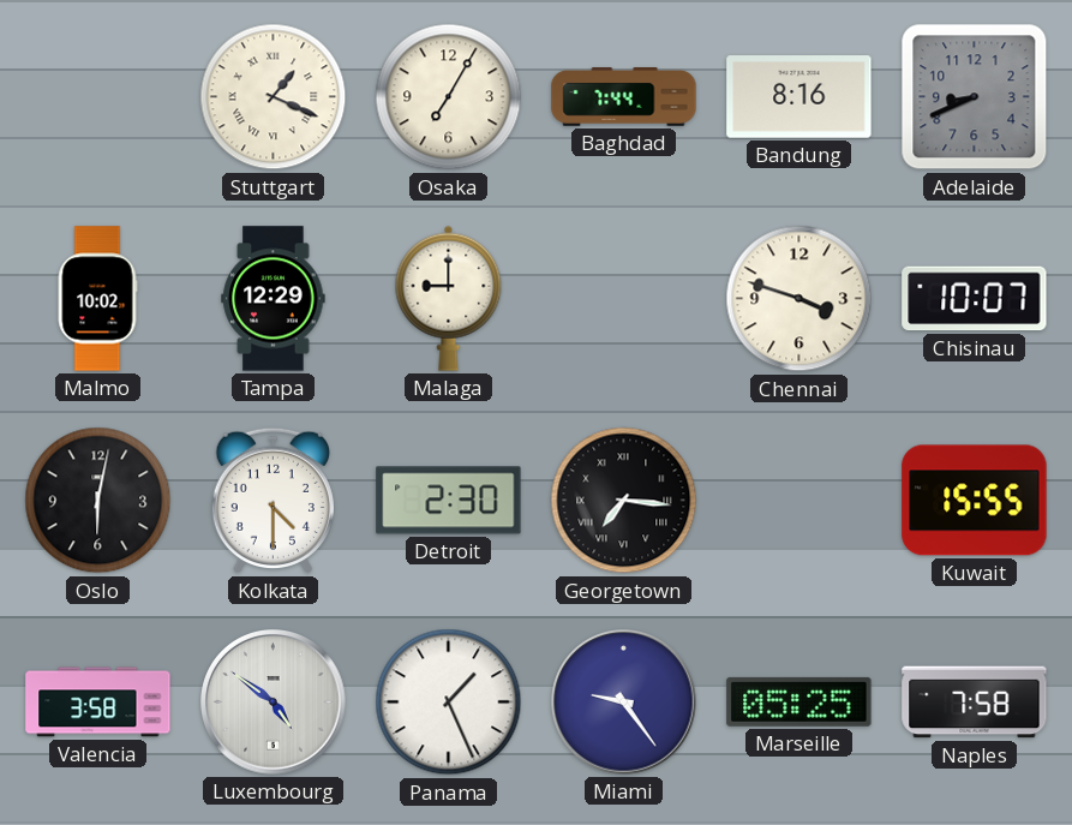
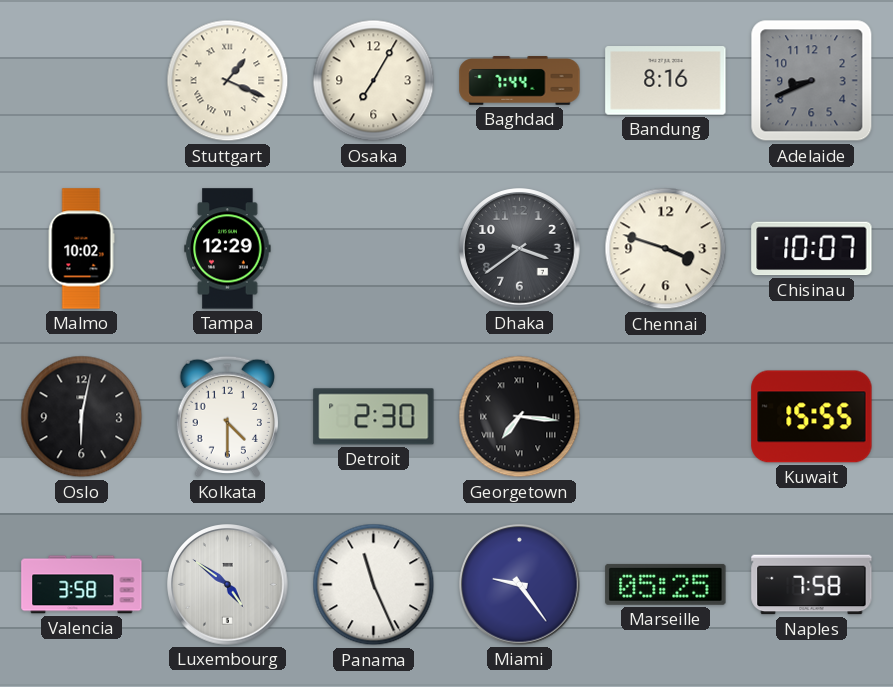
Malaga: 9:00 -> none (449, 298)
Dhaka: none -> 3:39 (520, 249)
Panama: 1:26 -> 11:26 (374, 585)
